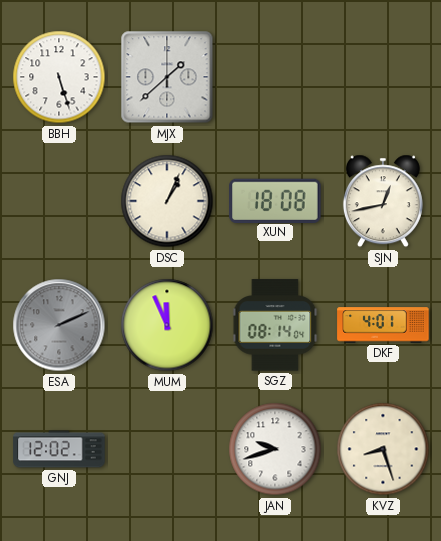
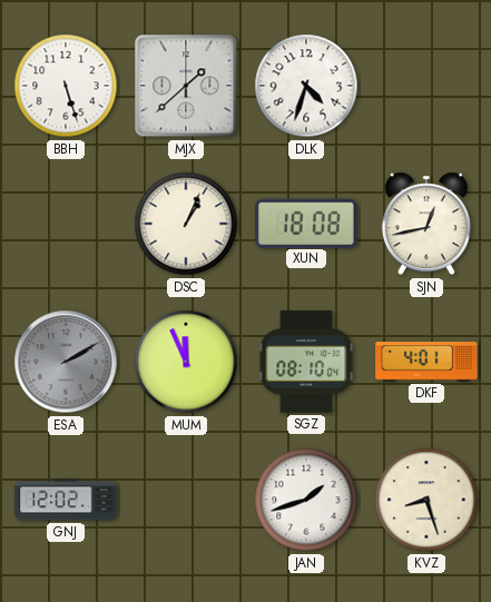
DLK: none -> 4:33 (306, 86)
ESA: 2:11 -> 2:10 (66, 362)
SGZ: 08:14 -> 08:10 (306, 362)
JAN: 9:42 -> 1:42 (306, 500)
